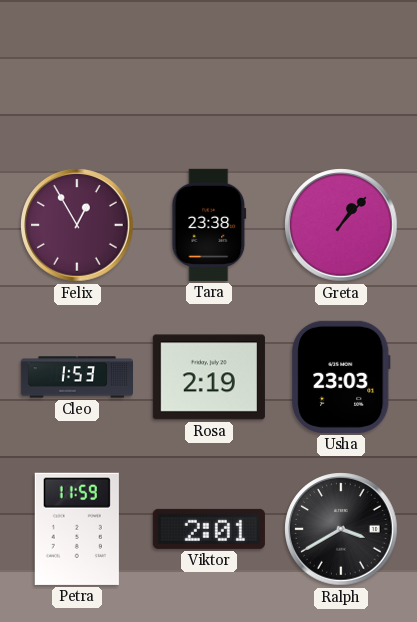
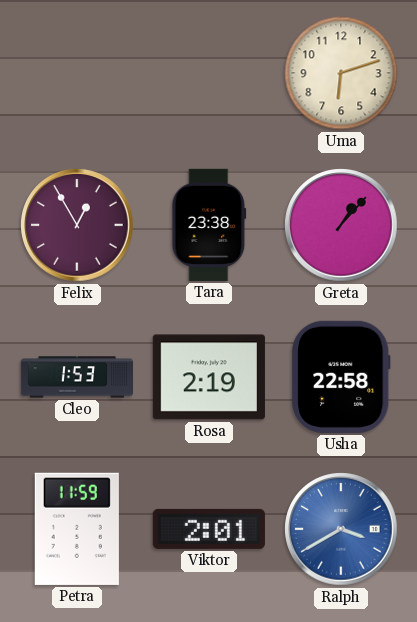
Uma: none -> 6:12 (341, 73)
Usha: 23:03 -> 22:58 (341, 377)
Ralph dial: black -> blue (341, 529)
